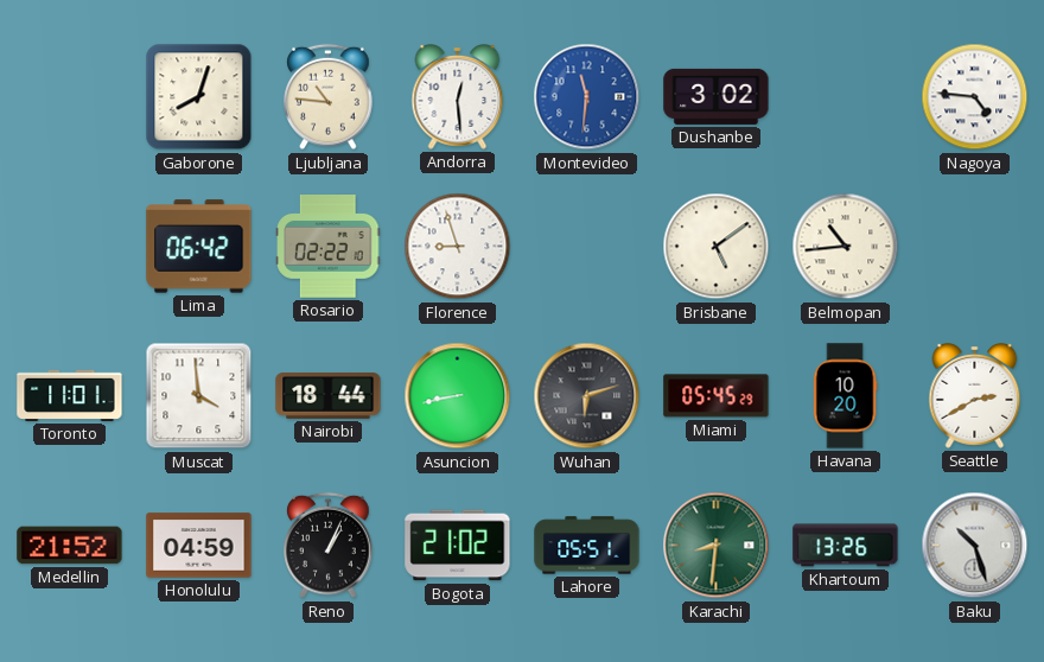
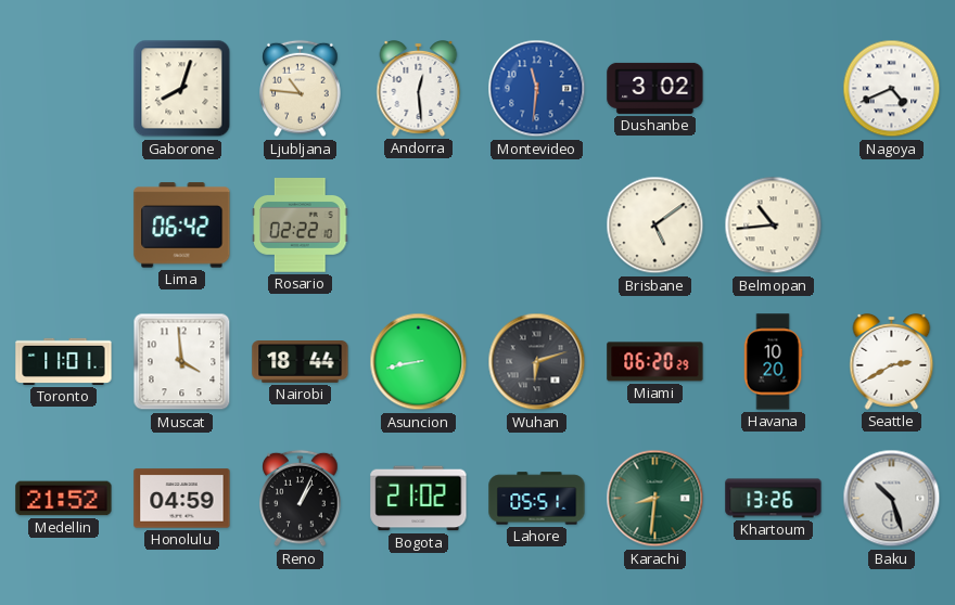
Nagoya: 4:46 -> 4:41 (892, 89)
Florence: 8:57 -> none (458, 247)
Miami: 05:45 -> 06:20 (655, 362)
